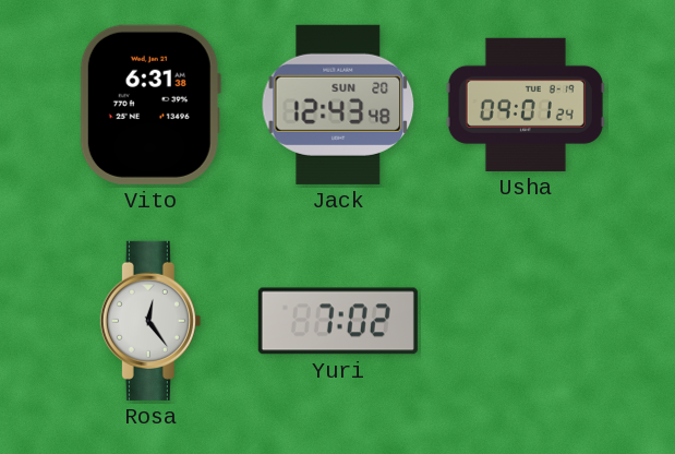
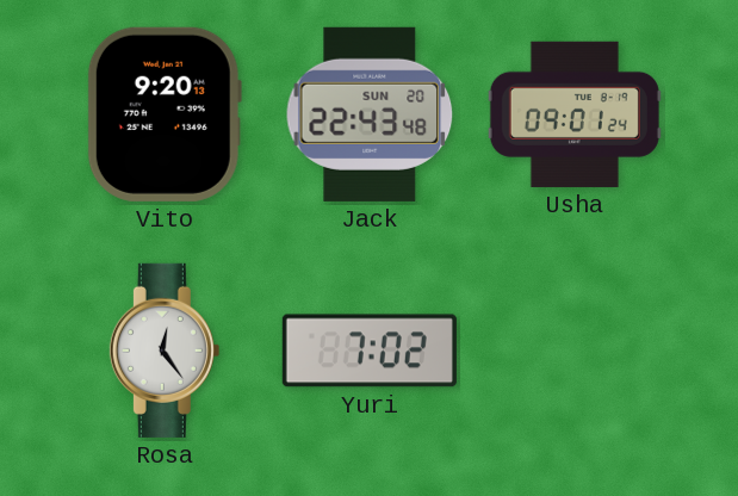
Vito: 6:31 -> 9:20 (165, 114)
Jack: 12:43 -> 22:43 (370, 114)
